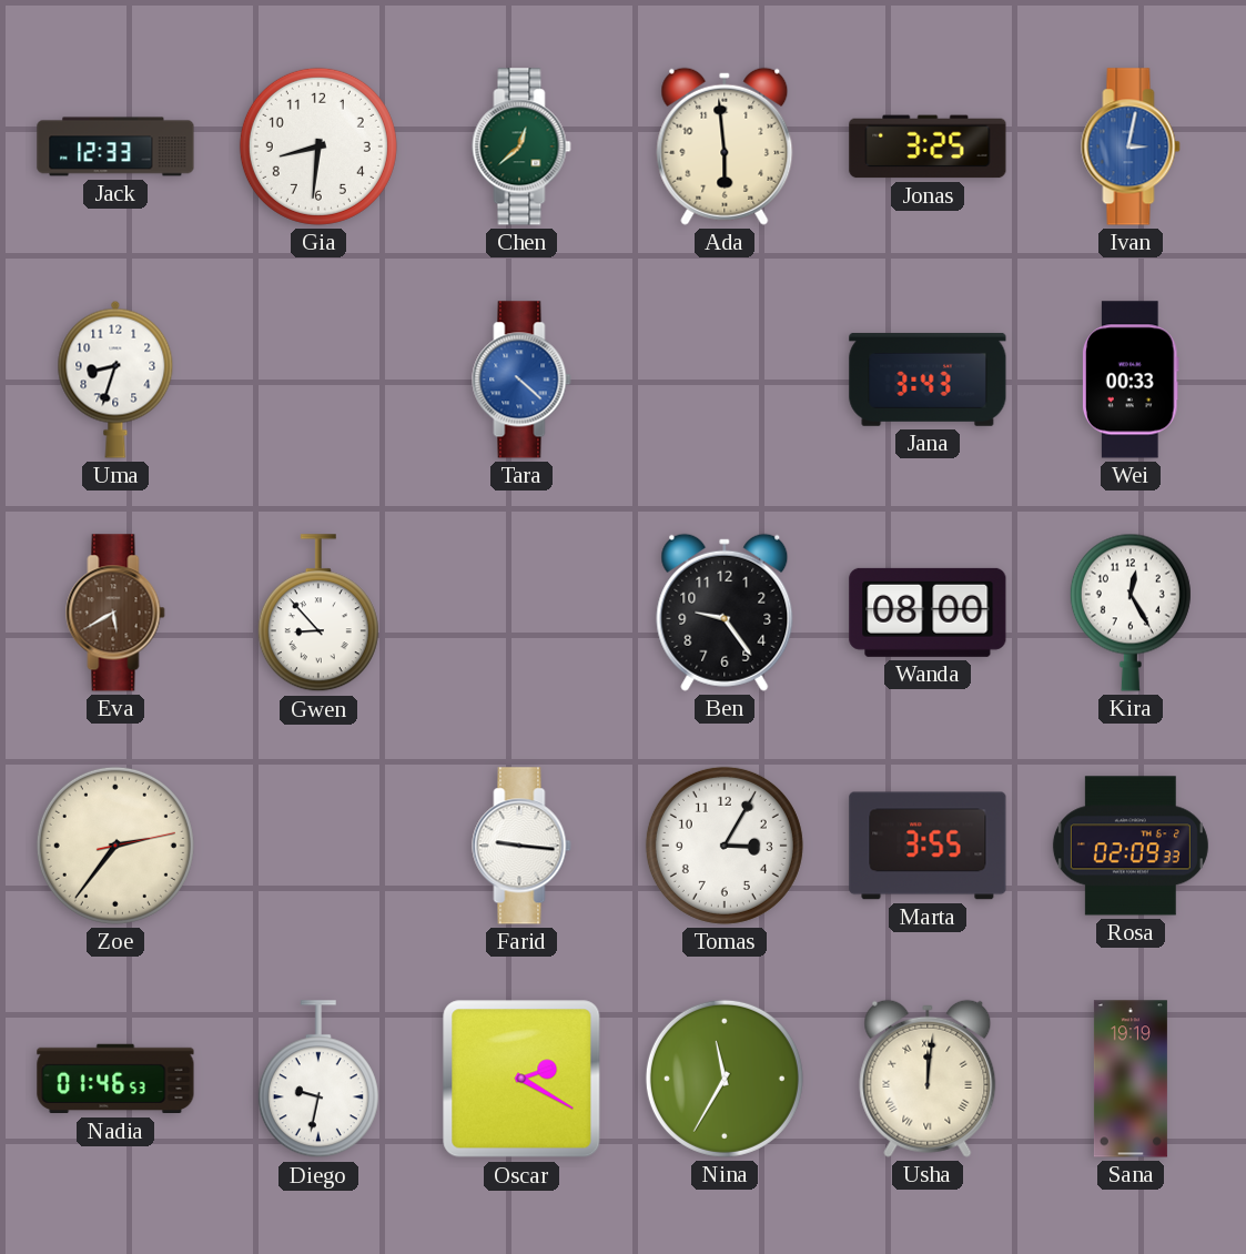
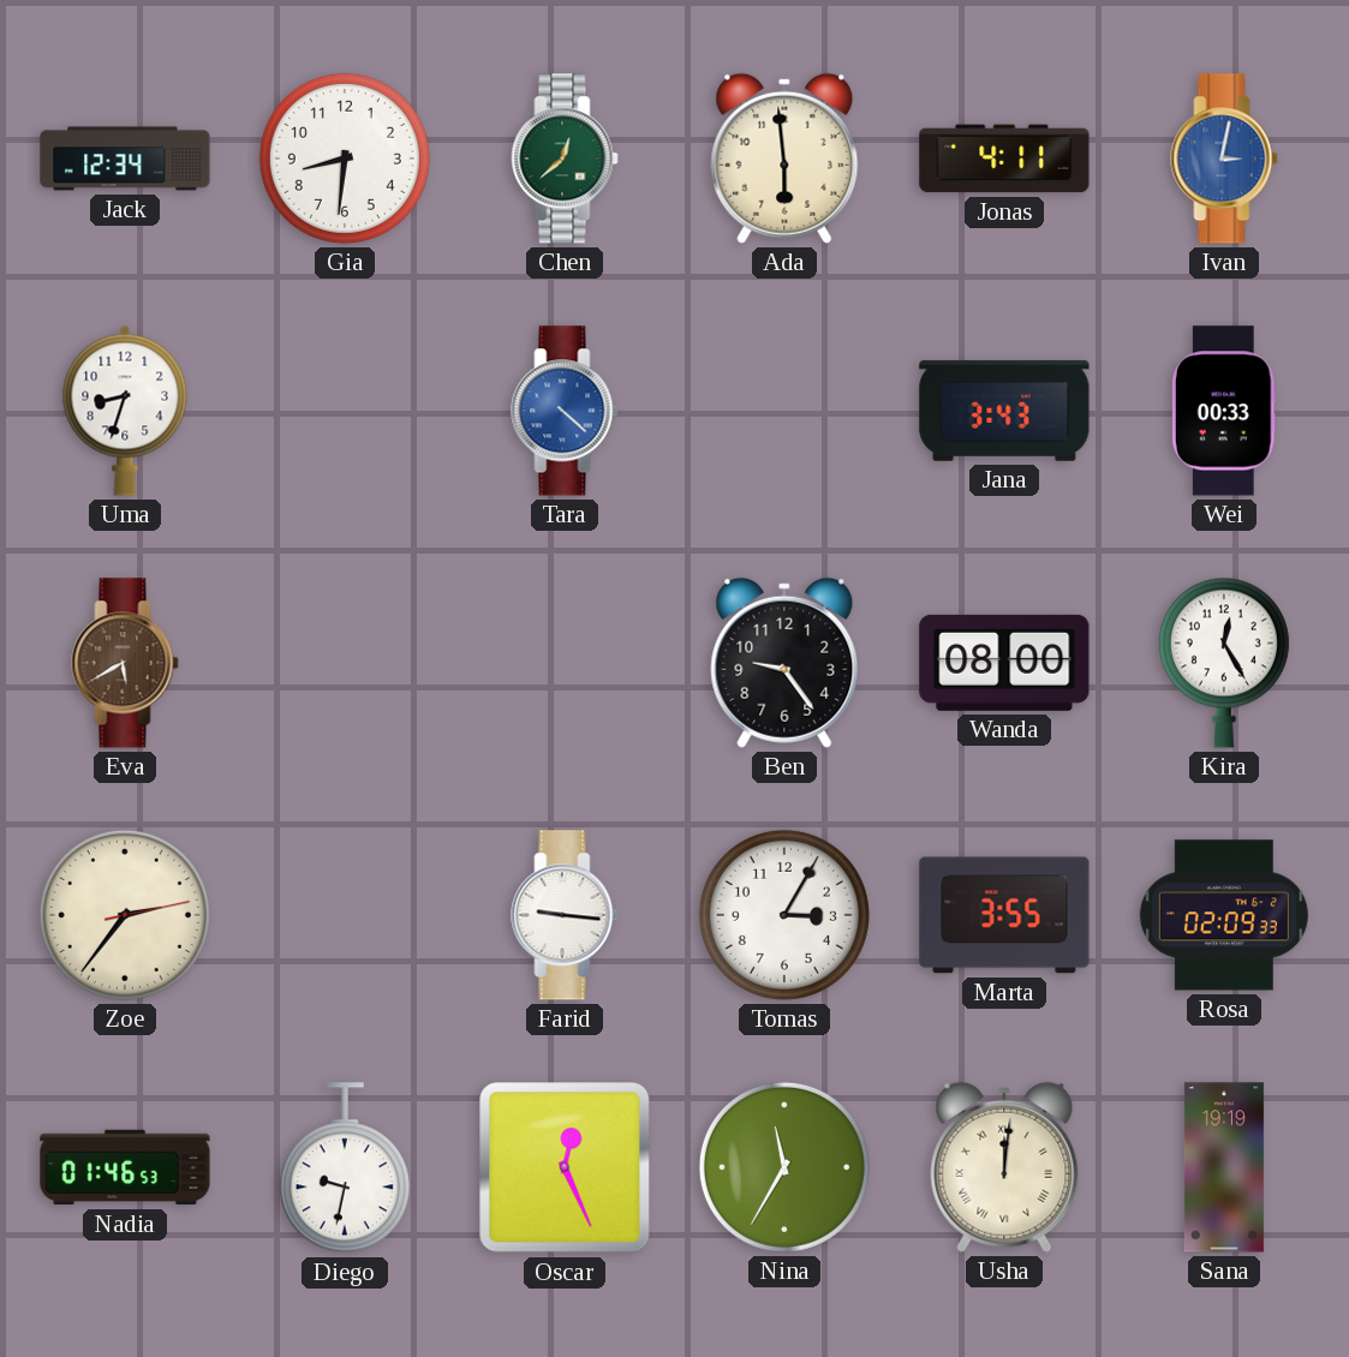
Jack: 12:33 -> 12:34 (125, 159)
Jonas: 3:25 -> 4:11 (1004, 159)
Gwen: 8:53 -> none (318, 614)
Oscar: 2:20 -> 12:26 (565, 1167)
